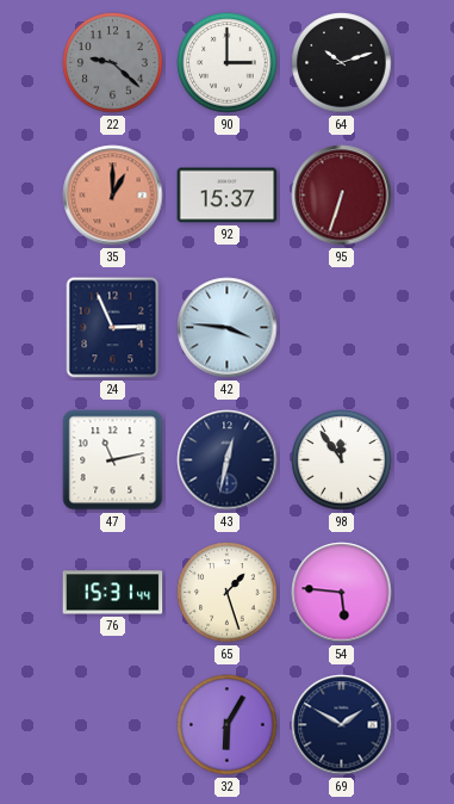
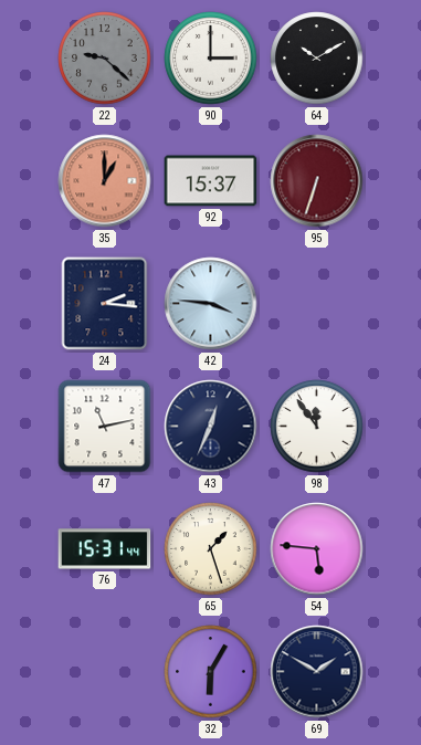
64: 10:12 -> 10:10 (317, 59)
24: 2:56 -> 2:16 (105, 304)
43: 12:32 -> 12:34 (211, 427)
